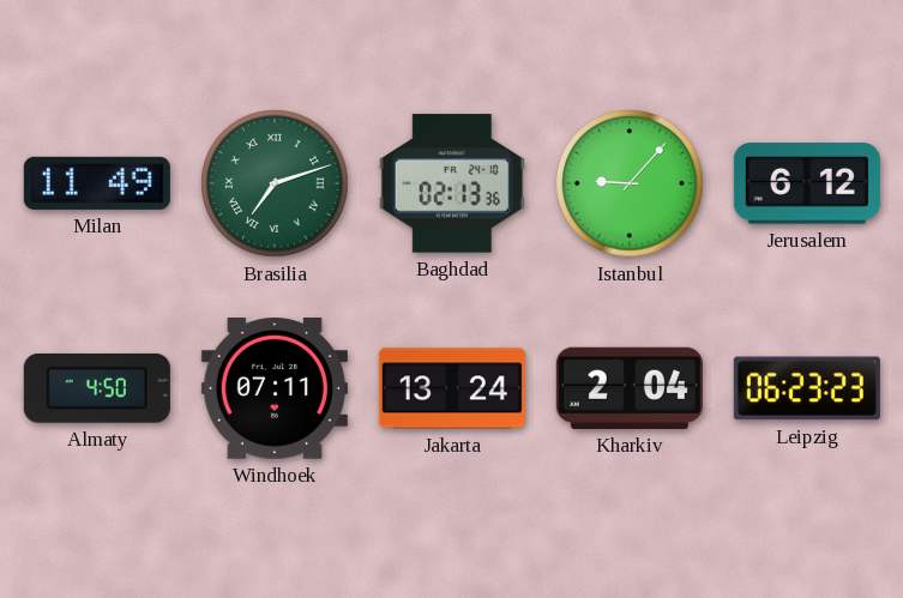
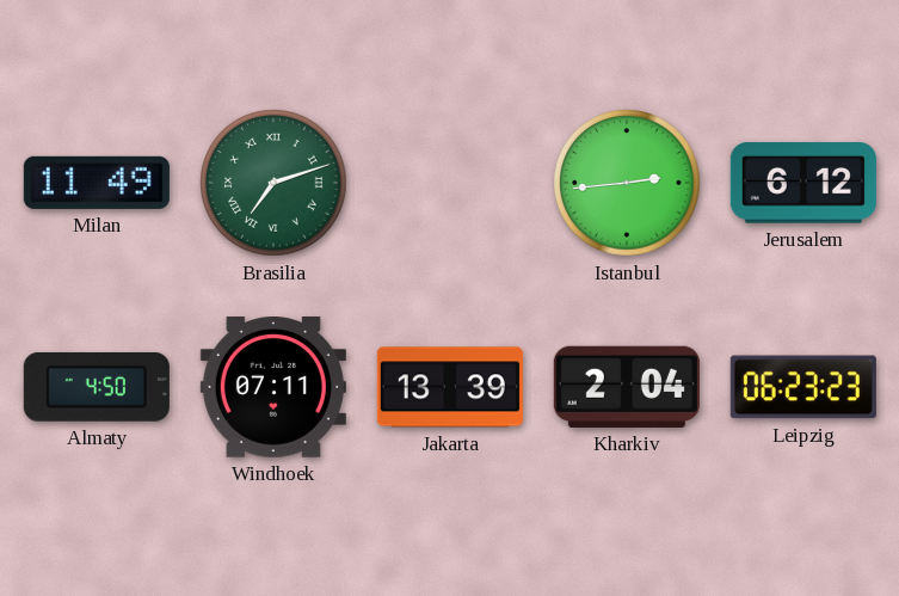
Baghdad: 02:13 -> none (452, 183)
Istanbul: 9:07 -> 2:44 (627, 183)
Jakarta: 13:24 -> 13:39 (450, 387)
